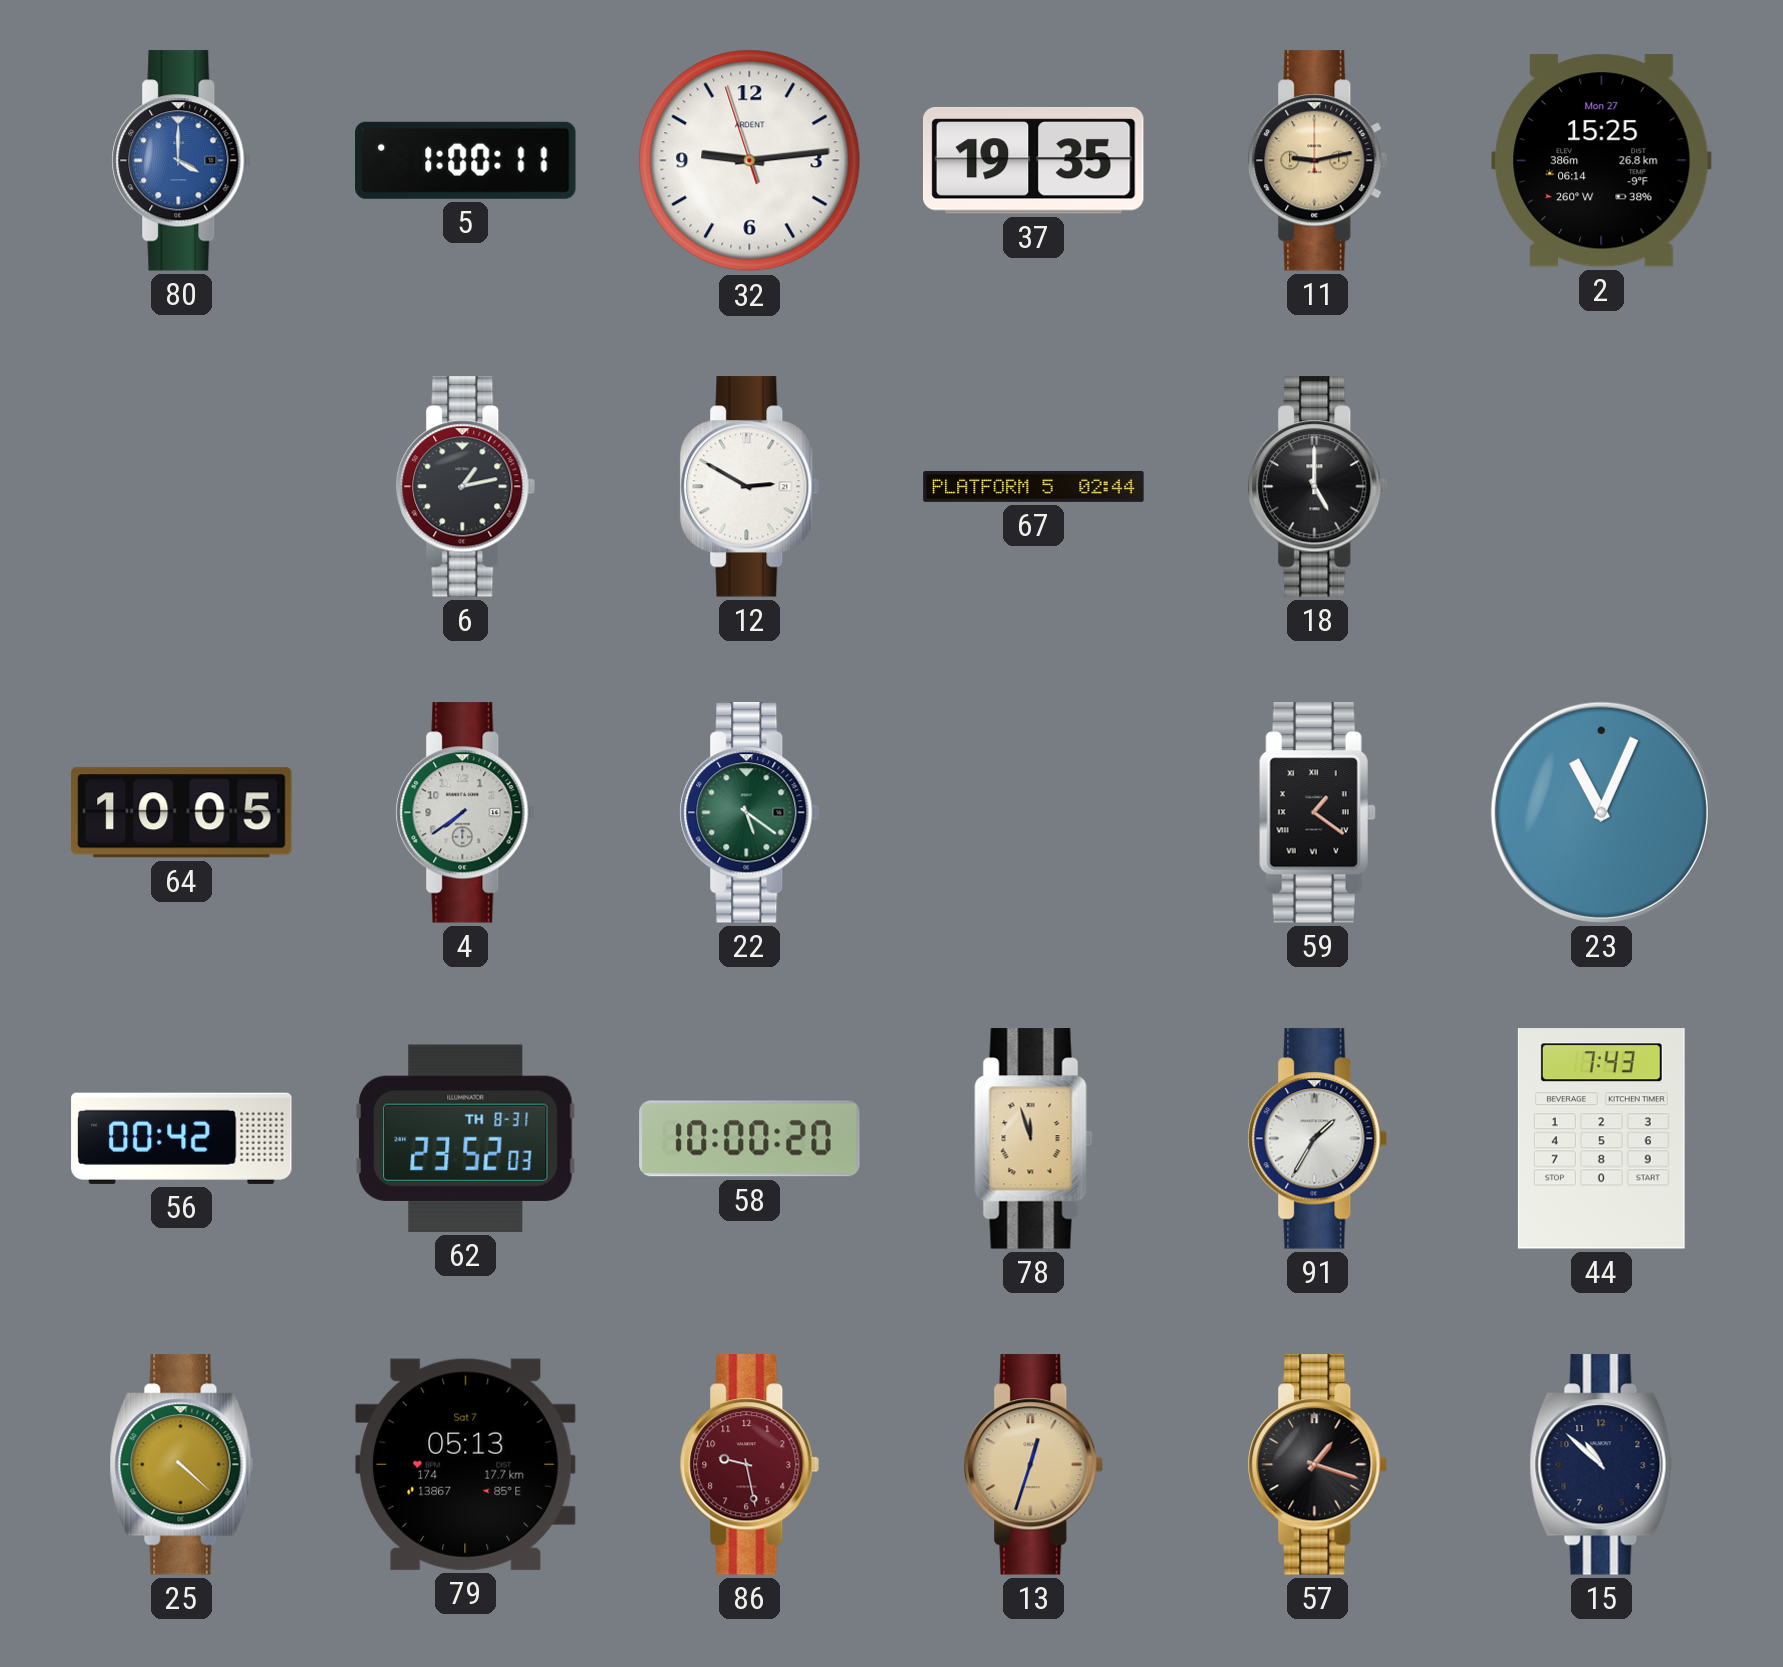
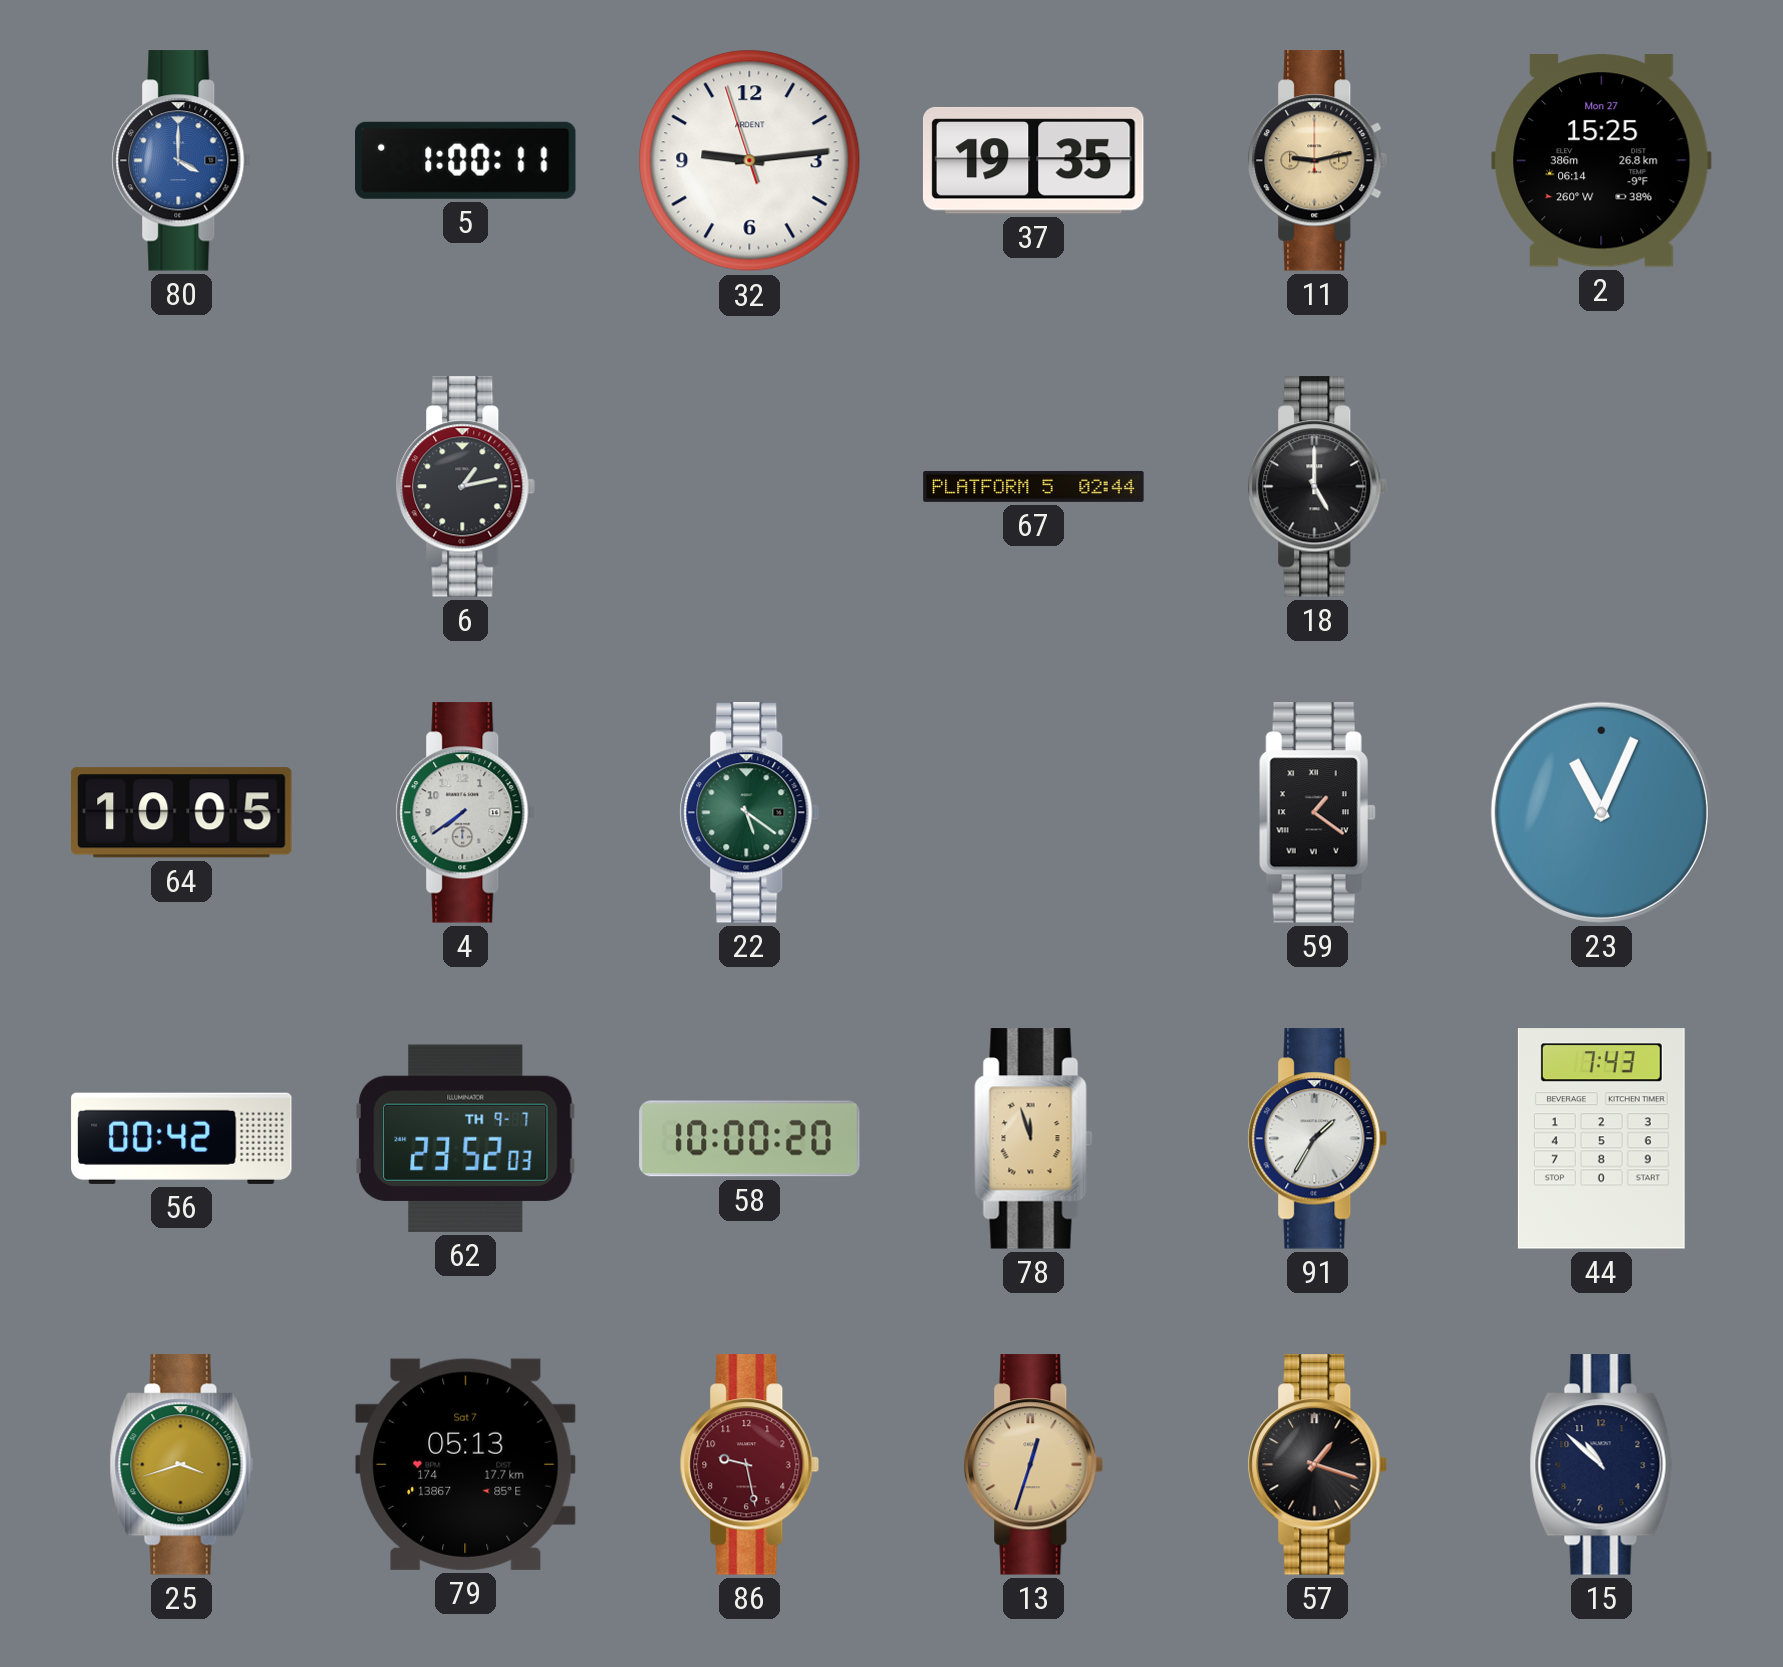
12: 2:50 -> none (750, 487)
62 date: TH 8-31 -> TH 9-7 (466, 1138)
25: 4:22 -> 3:42 (182, 1465)
